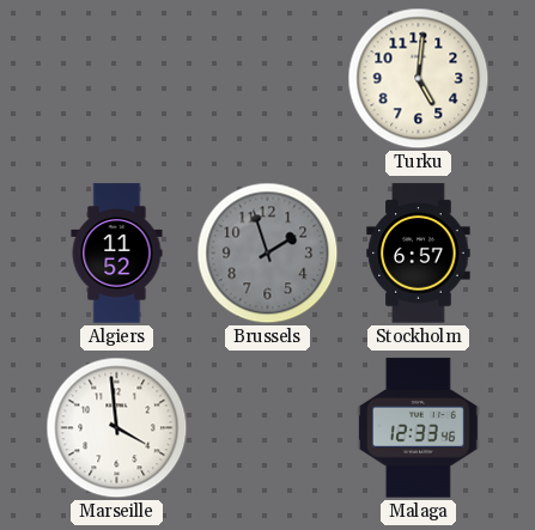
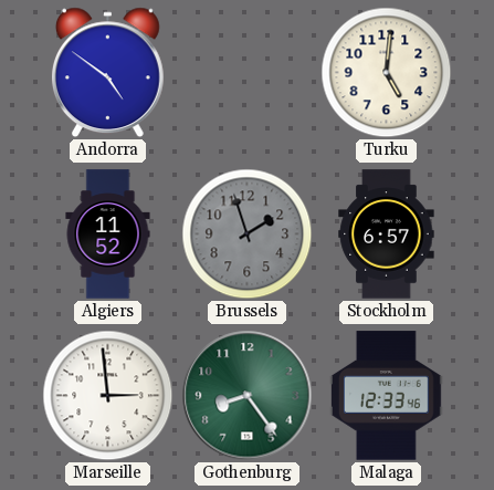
Andorra: none -> 4:51 (107, 73)
Marseille: 3:59 -> 2:59 (108, 396)
Gothenburg: none -> 8:24 (248, 396)
